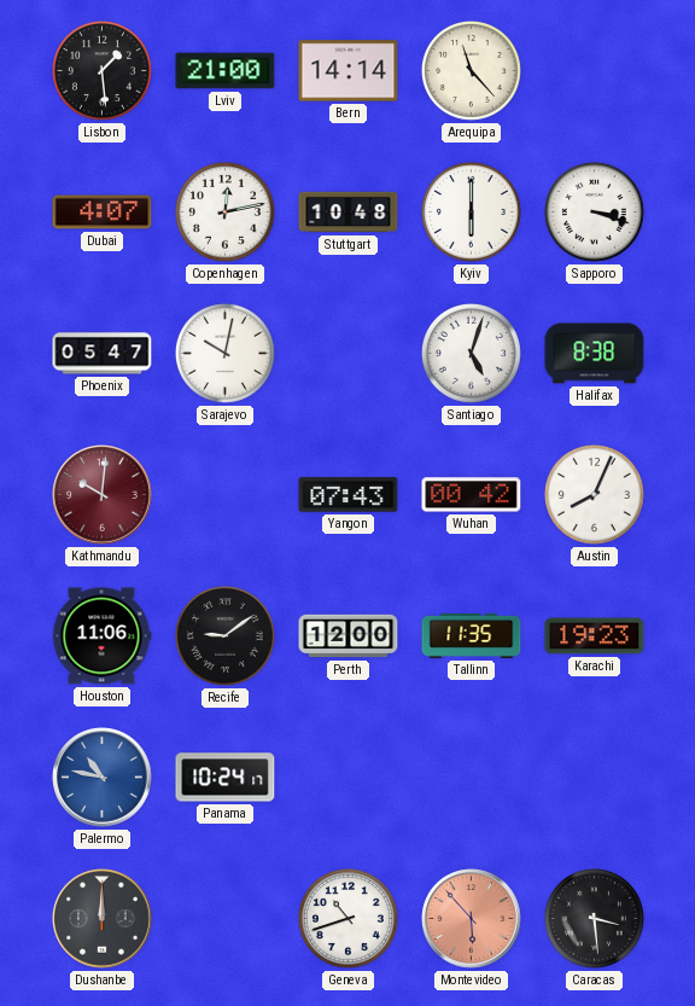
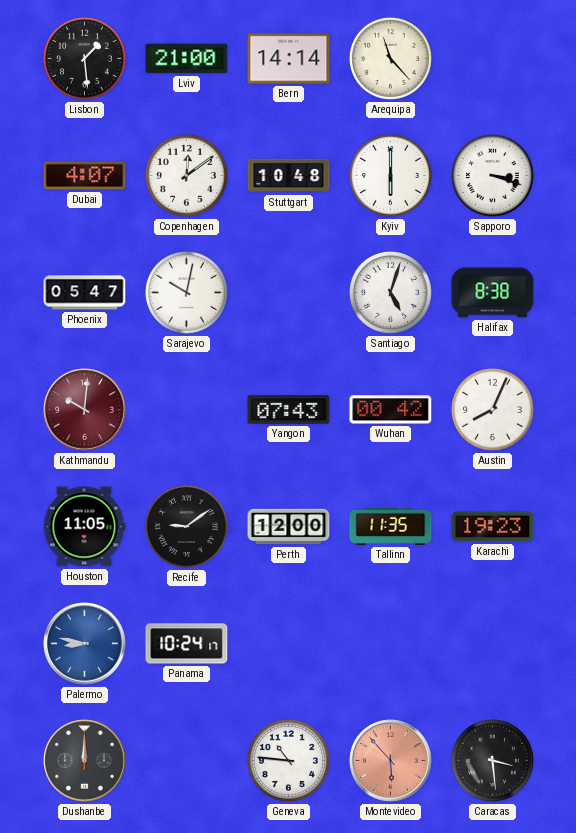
Copenhagen: 12:13 -> 12:09 (186, 175)
Houston: 11:06 -> 11:05 (84, 527)
Palermo: 10:47 -> 8:47 (85, 644)
Geneva: 10:42 -> 10:46 (288, 760)
